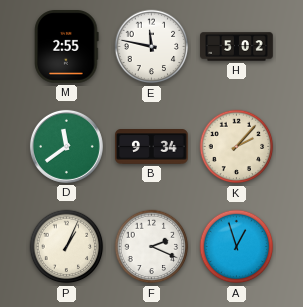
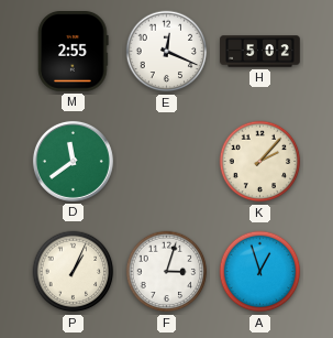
E: 11:47 -> 12:19 (167, 52)
B: 9:34 -> none (152, 147)
F: 2:19 -> 3:03 (167, 272)
